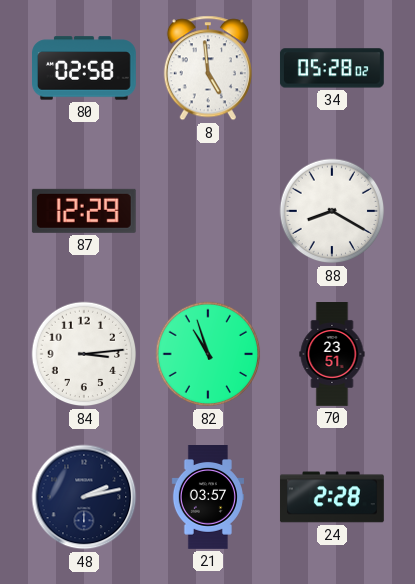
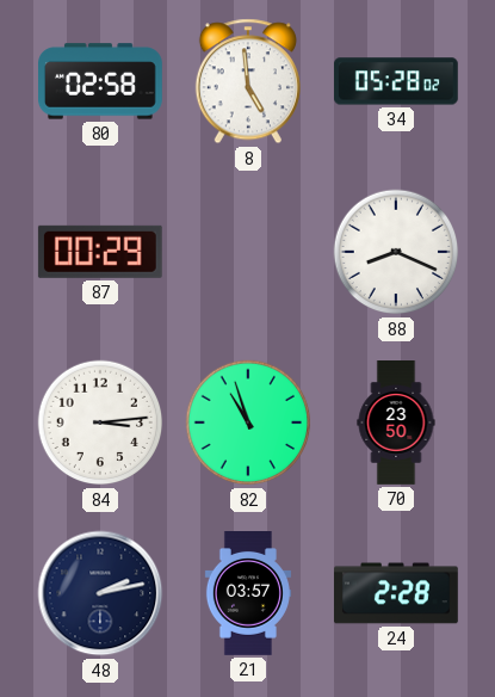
87: 12:29 -> 00:29 (100, 252)
88: 8:20 -> 8:19 (396, 252)
70: 23:51 -> 23:50 (396, 424)
